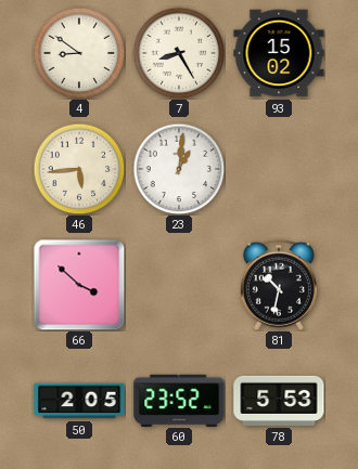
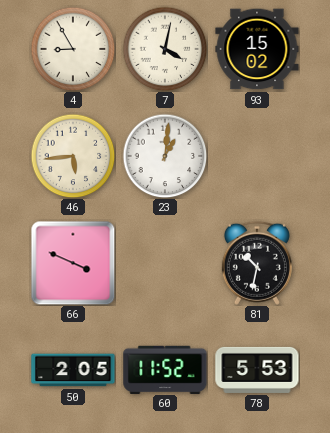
4: 8:51 -> 8:55 (73, 49)
7: 8:25 -> 4:02 (165, 49)
66: 3:52 -> 3:49 (73, 263)
60: 23:52 -> 11:52 (165, 369)
